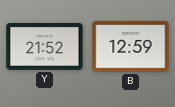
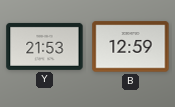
Y: 21:52 -> 21:53 (45, 46)
